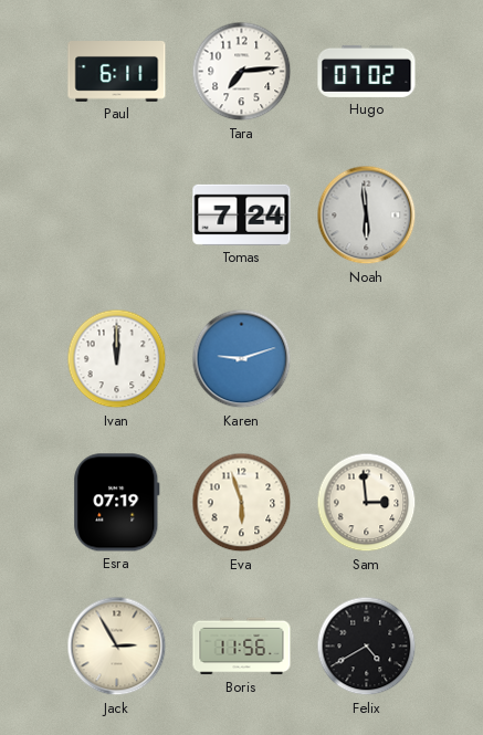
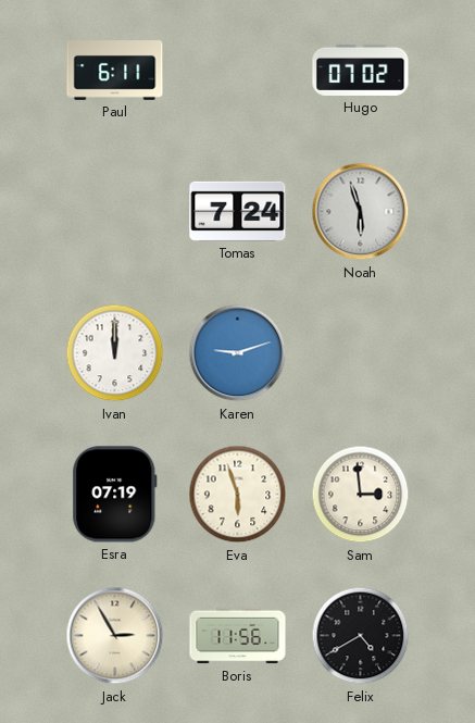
Tara: 7:14 -> none (242, 72)
Noah: 5:59 -> 5:57 (361, 212)
